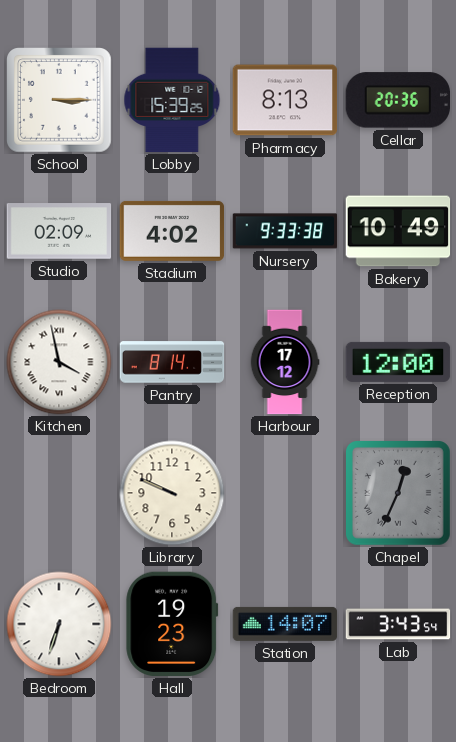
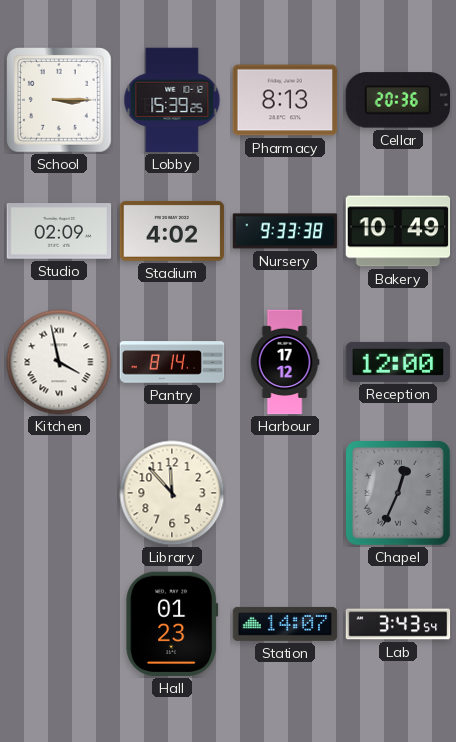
Library: 9:49 -> 11:53 (172, 493)
Bedroom: 6:33 -> none (59, 624)
Hall: 19:23 -> 01:23 (172, 624)
